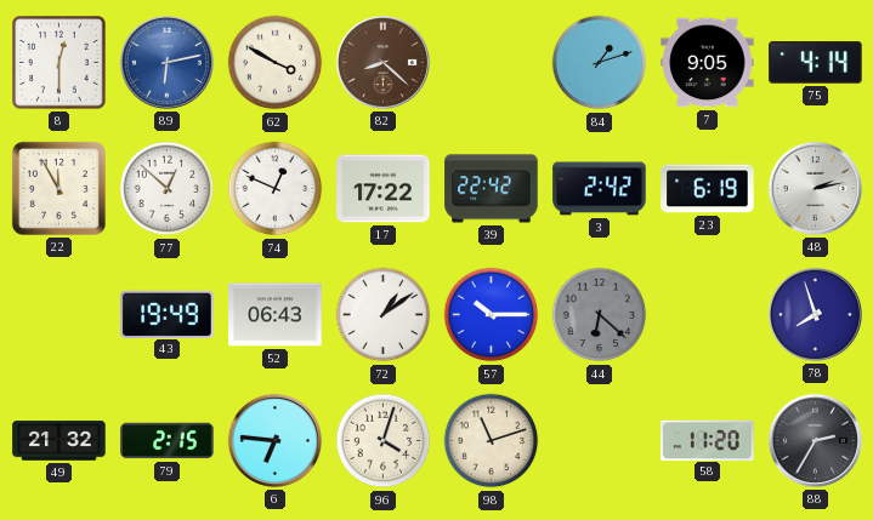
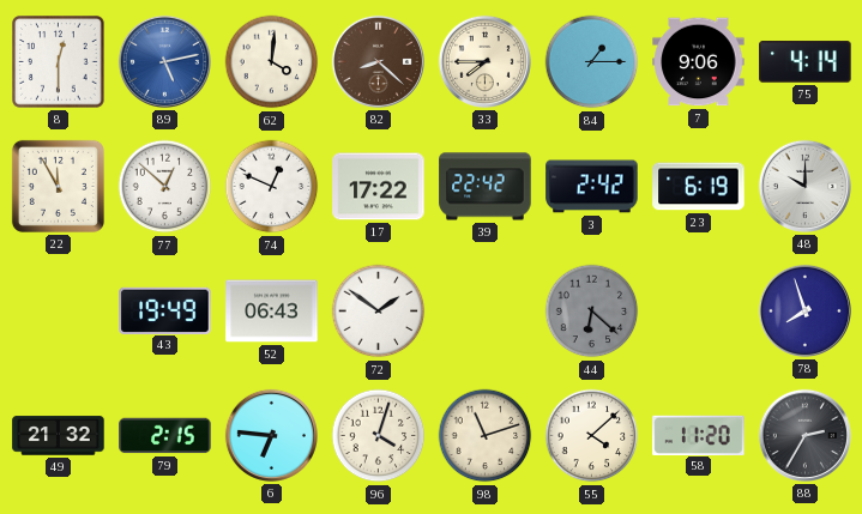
89: 6:13 -> 5:13 (164, 61)
62: 3:50 -> 4:01 (272, 62)
33: none -> 7:45 (484, 61)
84: 1:12 -> 1:15 (592, 62)
7: 9:05 -> 9:06 (699, 62)
48: 2:13 -> 10:00 (804, 186)
72: 1:09 -> 1:51 (379, 312)
57: 10:15 -> none (492, 315)
55: none -> 4:08 (592, 436)
